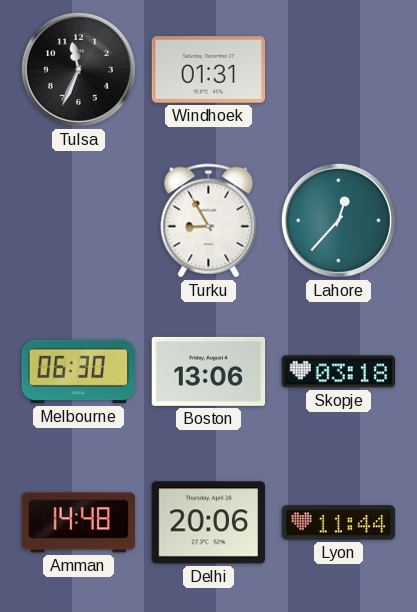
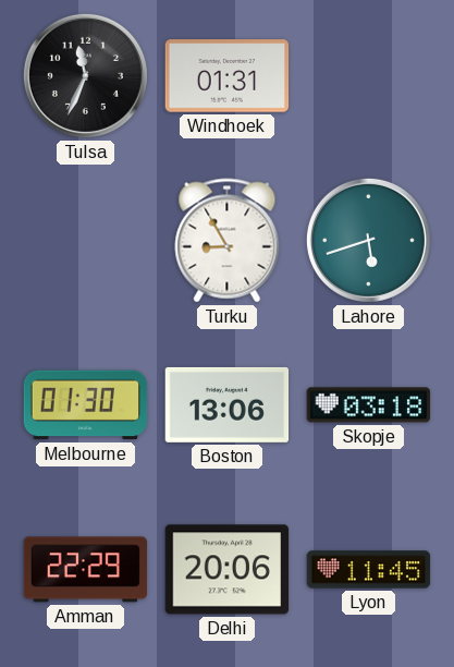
Lahore: 12:37 -> 5:42 (368, 240)
Melbourne: 06:30 -> 01:30 (86, 405)
Amman: 14:48 -> 22:29 (86, 570)
Lyon: 11:44 -> 11:45 (369, 570)
